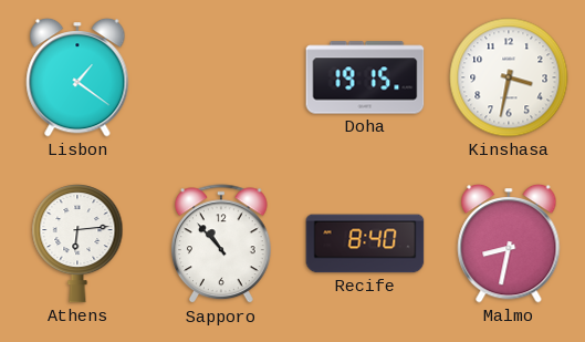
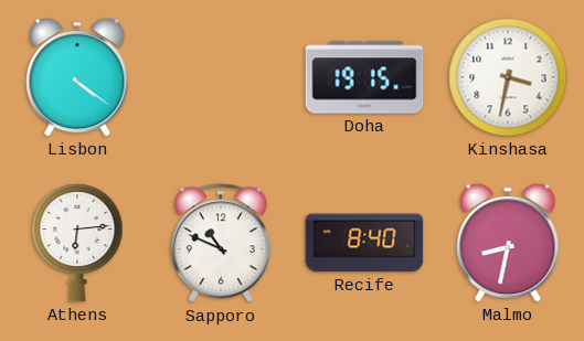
Lisbon: 1:21 -> 4:21 (77, 77)
Sapporo: 10:53 -> 10:49 (221, 244)
